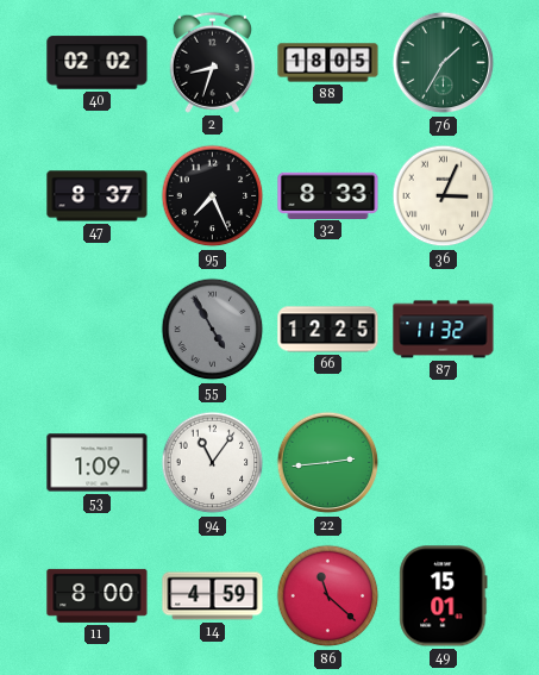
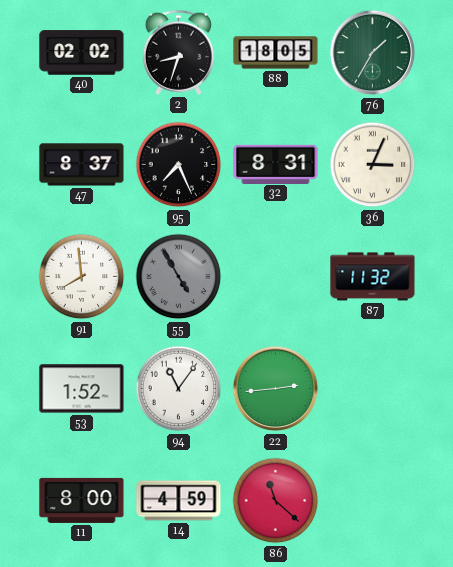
32: 8:33 -> 8:31 (276, 164)
91: none -> 7:59 (82, 277)
66: 12:25 -> none (328, 330)
53: 1:09 -> 1:52 (82, 389)
49: 15:01 -> none (444, 596)
